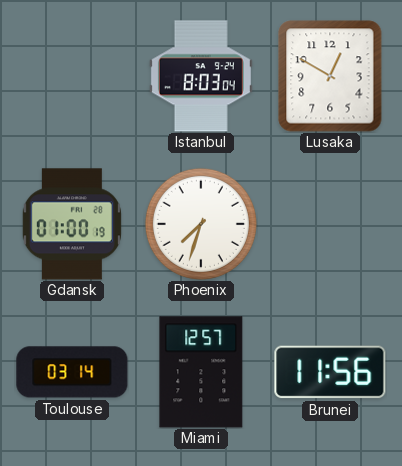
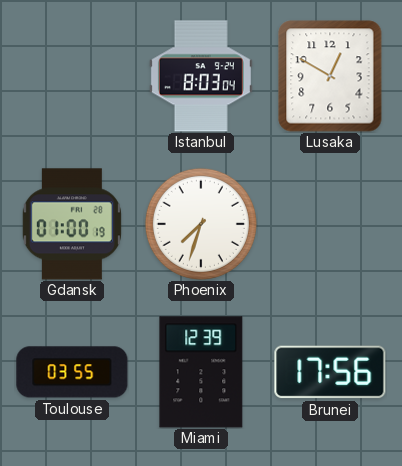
Toulouse: 03:14 -> 03:55 (72, 372)
Miami: 12:57 -> 12:39 (201, 372)
Brunei: 11:56 -> 17:56 (330, 372)
